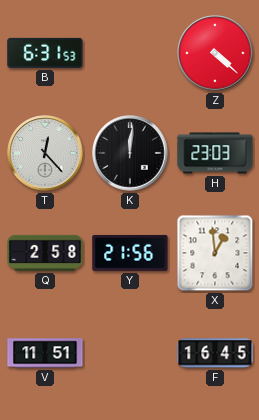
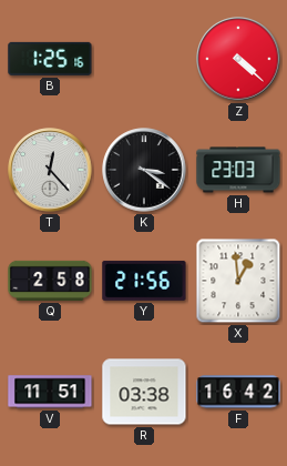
B: 6:31 -> 1:25 (50, 59)
K: 12:01 -> 3:21 (144, 170)
R: none -> 03:38 (144, 392)
F: 16:45 -> 16:42 (238, 392)
